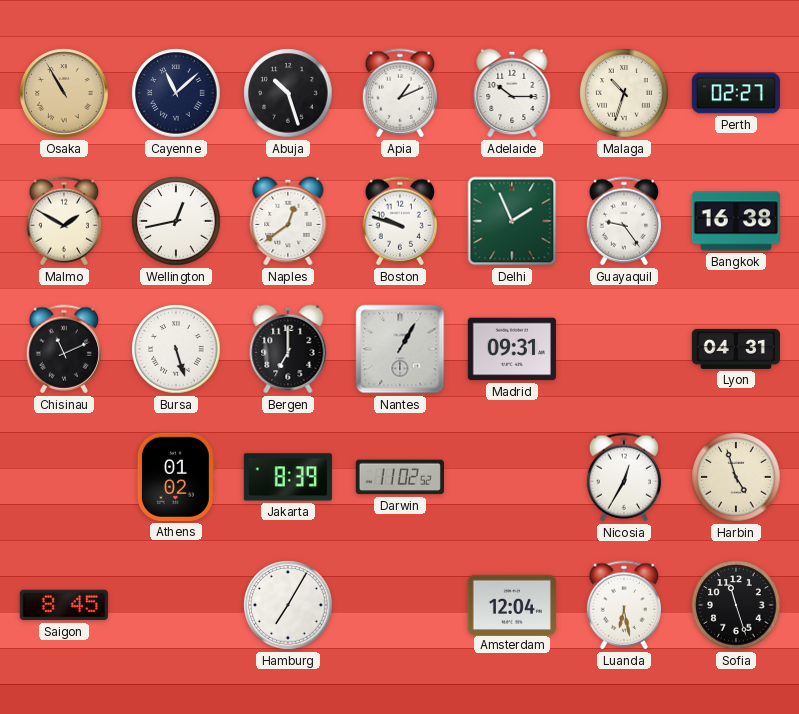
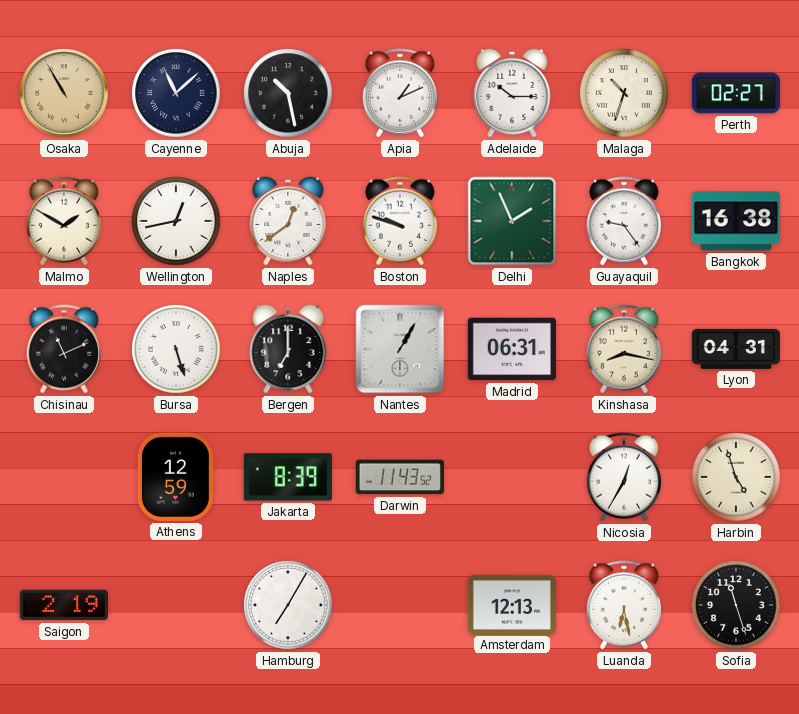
Abuja: 10:27 -> 10:28 (288, 93)
Madrid: 09:31 -> 06:31 (512, 349)
Kinshasa: none -> 8:17 (623, 349)
Athens: 01:02 -> 12:59 (176, 477)
Darwin: 11:02 -> 11:43 (400, 477)
Saigon: 8:45 -> 2:19 (64, 605)
Amsterdam: 12:04 -> 12:13 (511, 604)
